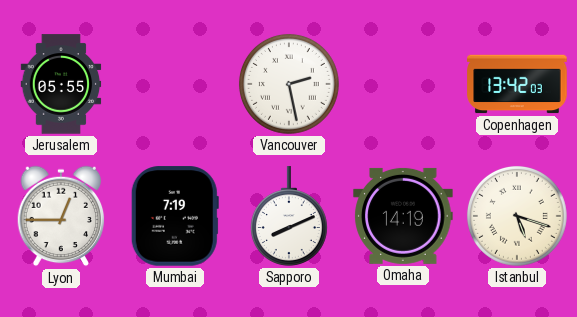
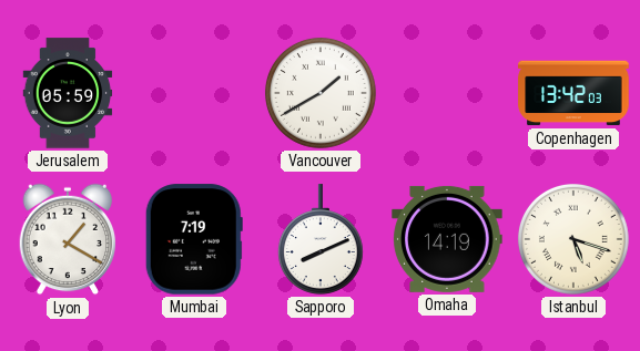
Jerusalem: 05:55 -> 05:59 (68, 93)
Vancouver: 2:28 -> 1:40 (321, 93)
Lyon: 12:45 -> 1:20 (68, 239)
